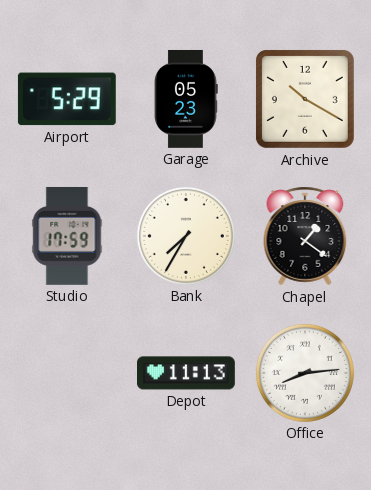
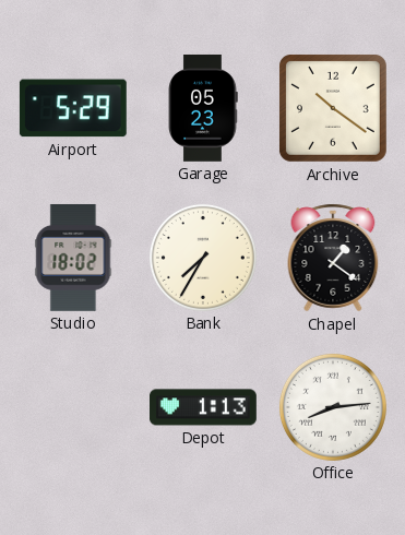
Archive: 10:20 -> 10:21 (333, 108)
Studio: 17:59 -> 18:02 (73, 258)
Depot: 11:13 -> 1:13 (204, 407)
